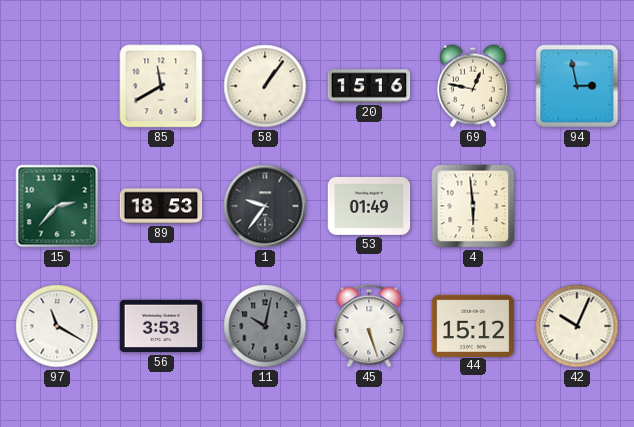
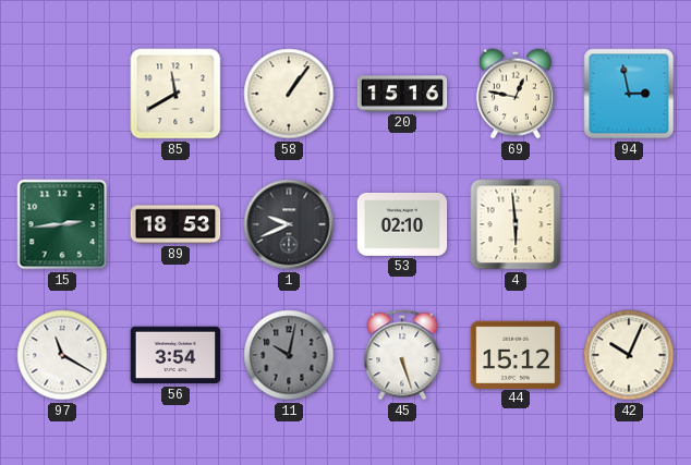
15: 2:37 -> 2:44 (62, 224)
1: 9:36 -> 9:41 (289, 224)
53: 01:49 -> 02:10 (402, 224)
56: 3:53 -> 3:54 (175, 355)
